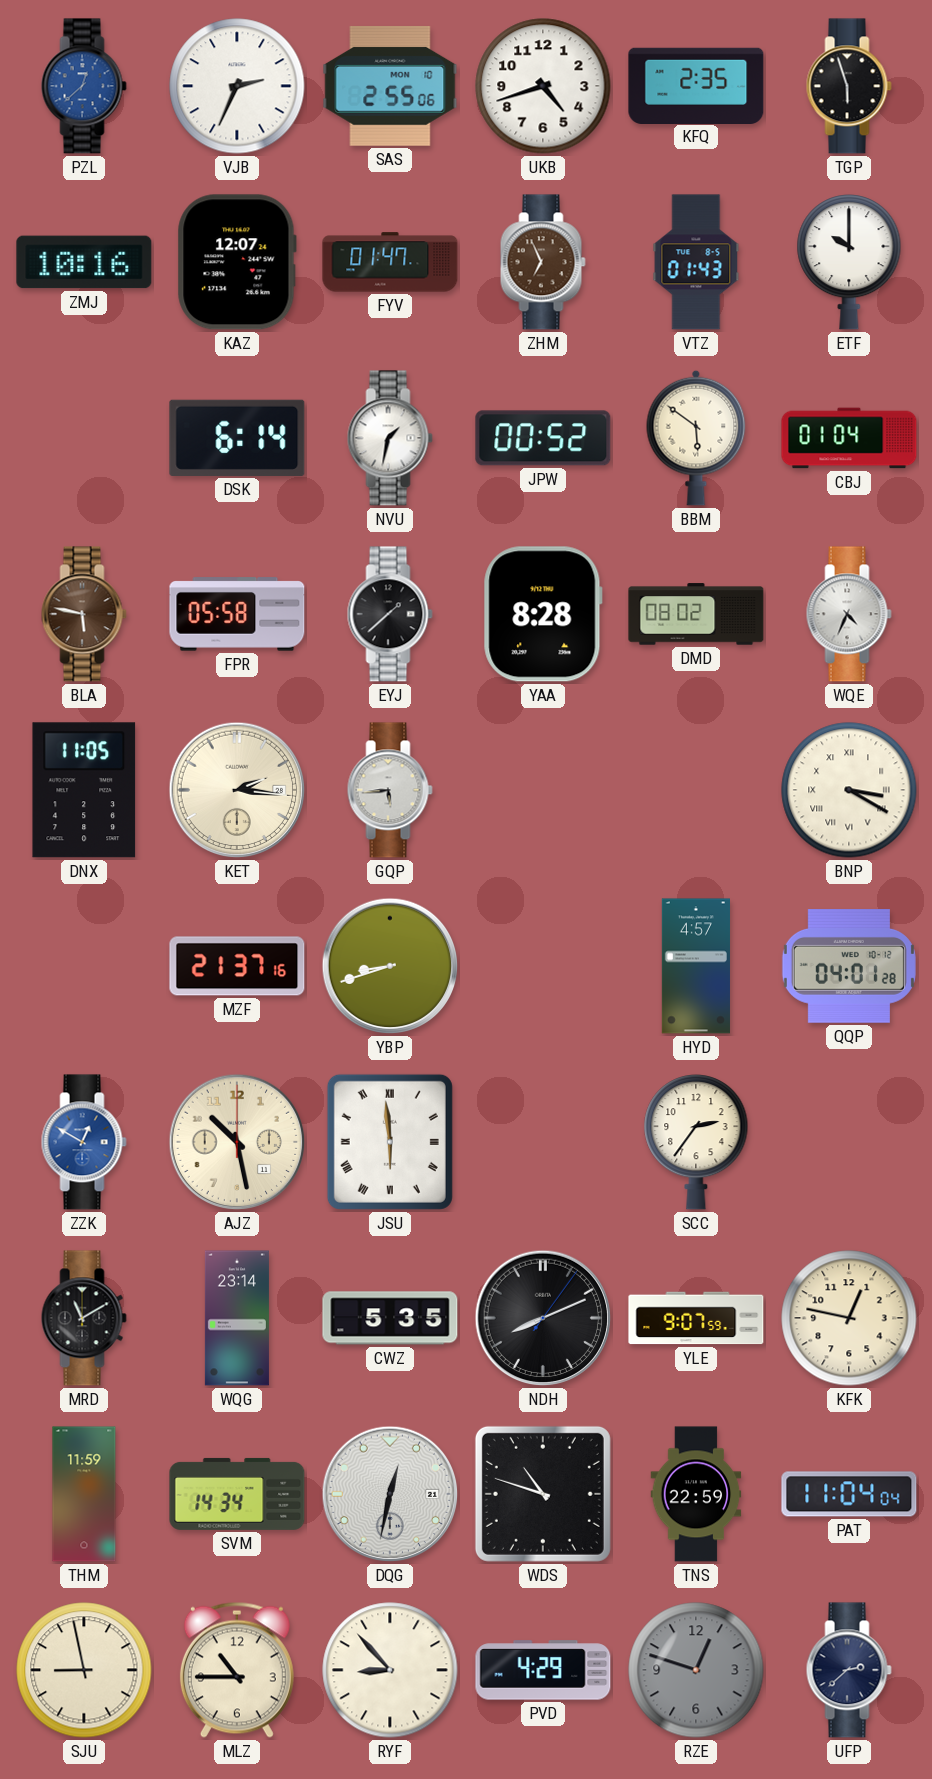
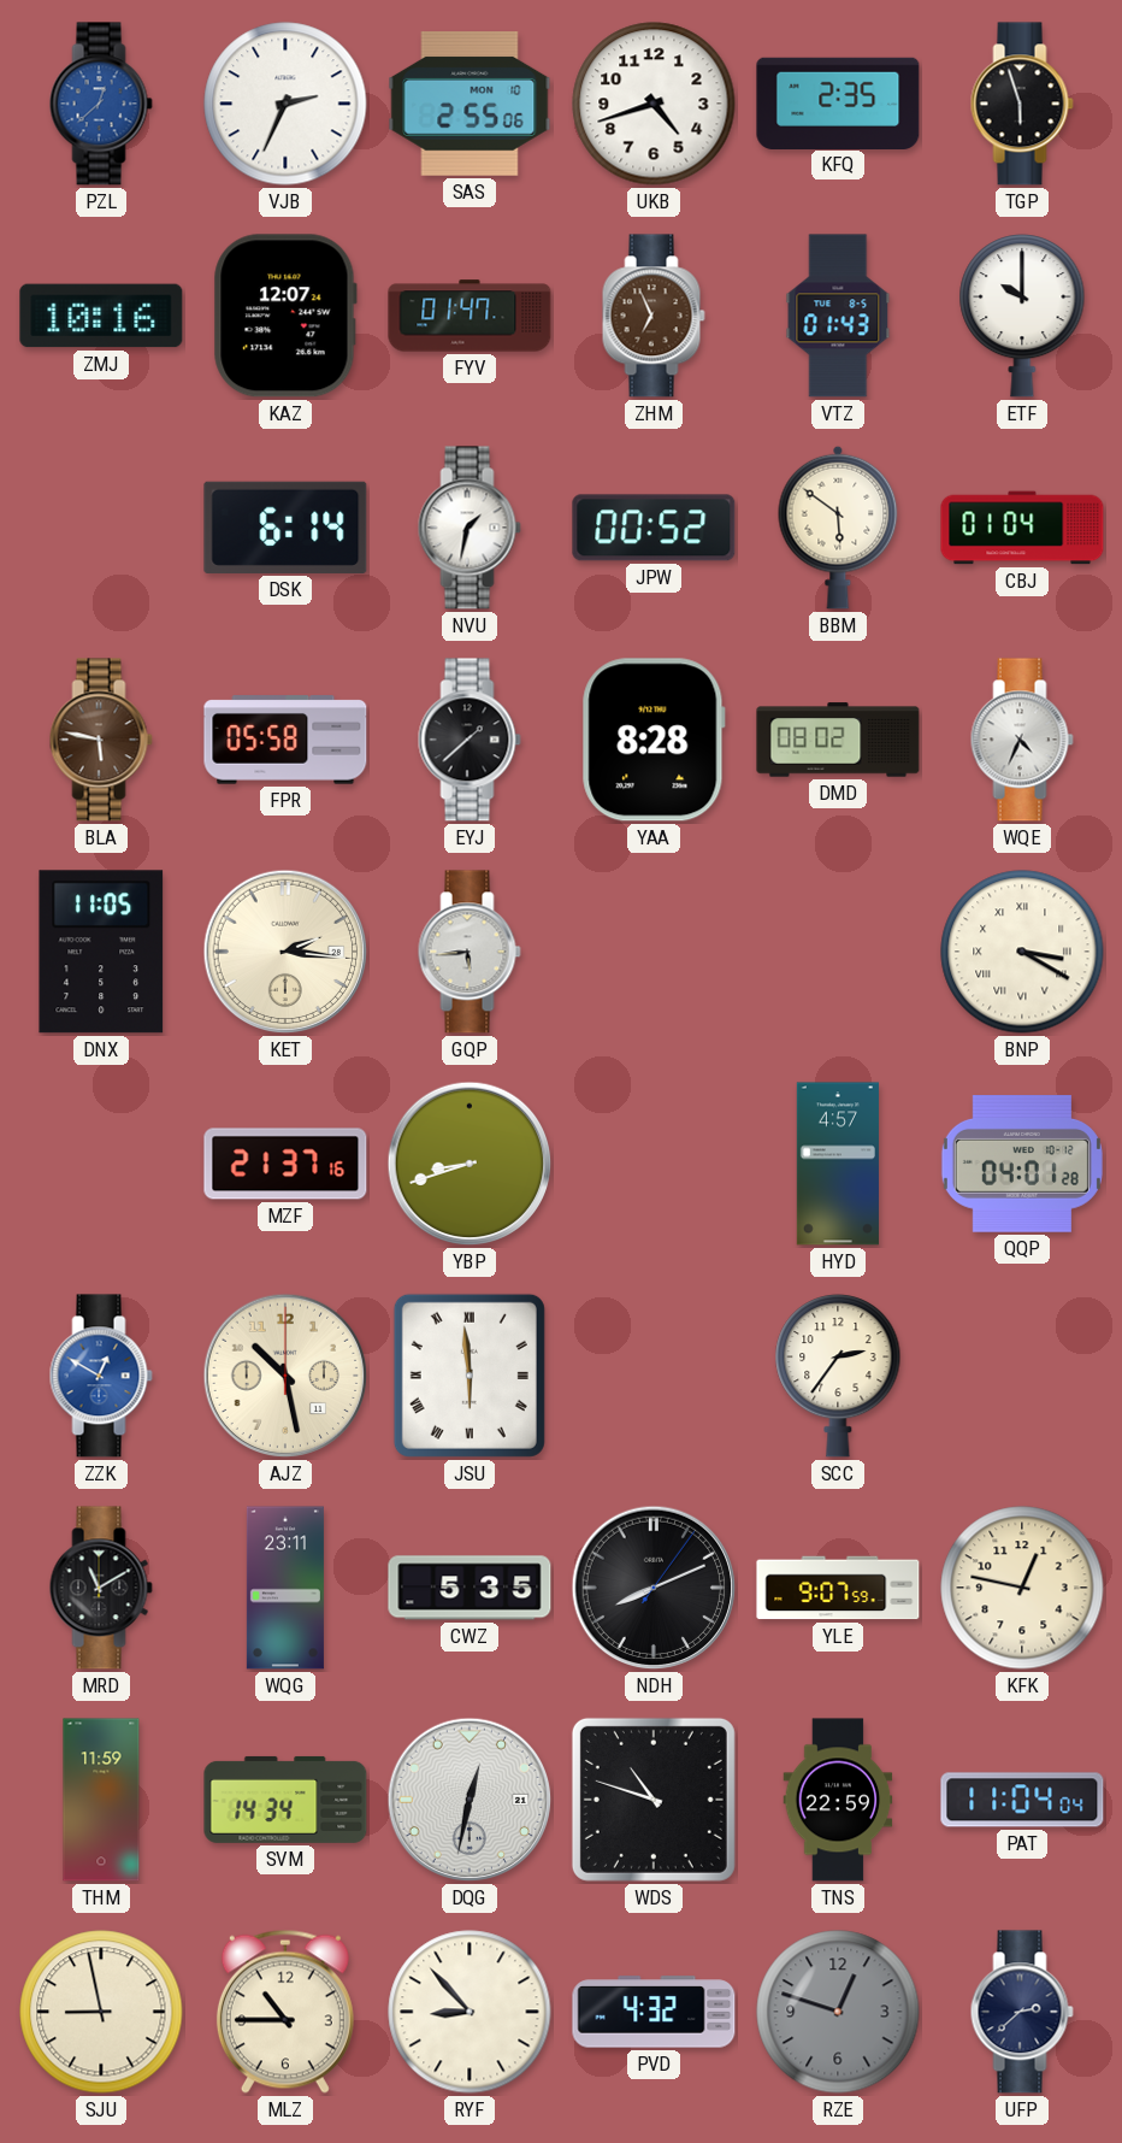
WQG: 23:14 -> 23:11 (285, 1588)
PVD: 4:29 -> 4:32 (654, 2012)
